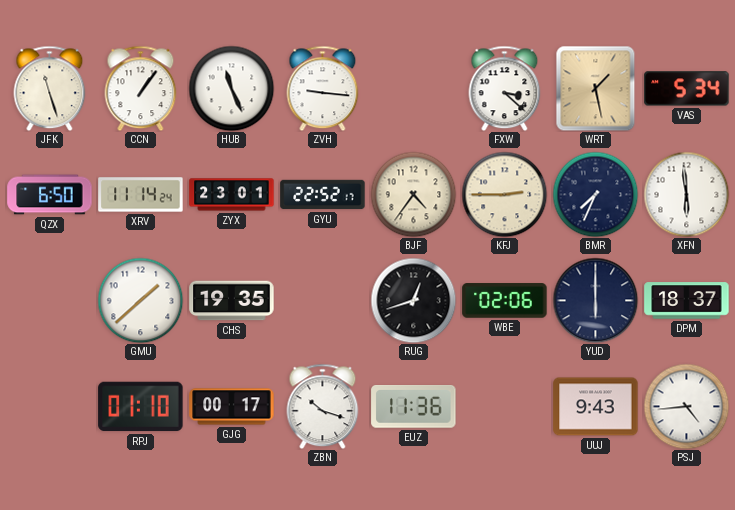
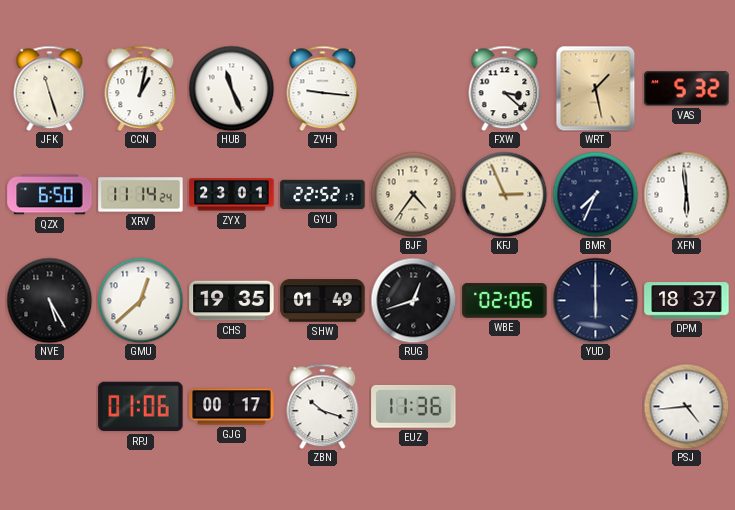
CCN: 1:06 -> 1:02 (141, 88)
VAS: 5:34 -> 5:32 (687, 89)
KFJ: 2:45 -> 2:56 (504, 194)
NVE: none -> 5:25 (49, 300)
GMU: 1:38 -> 12:38 (140, 300)
SHW: none -> 01:49 (323, 301)
RPJ: 01:10 -> 01:06 (141, 407)
UUJ: 9:43 -> none (596, 407)
